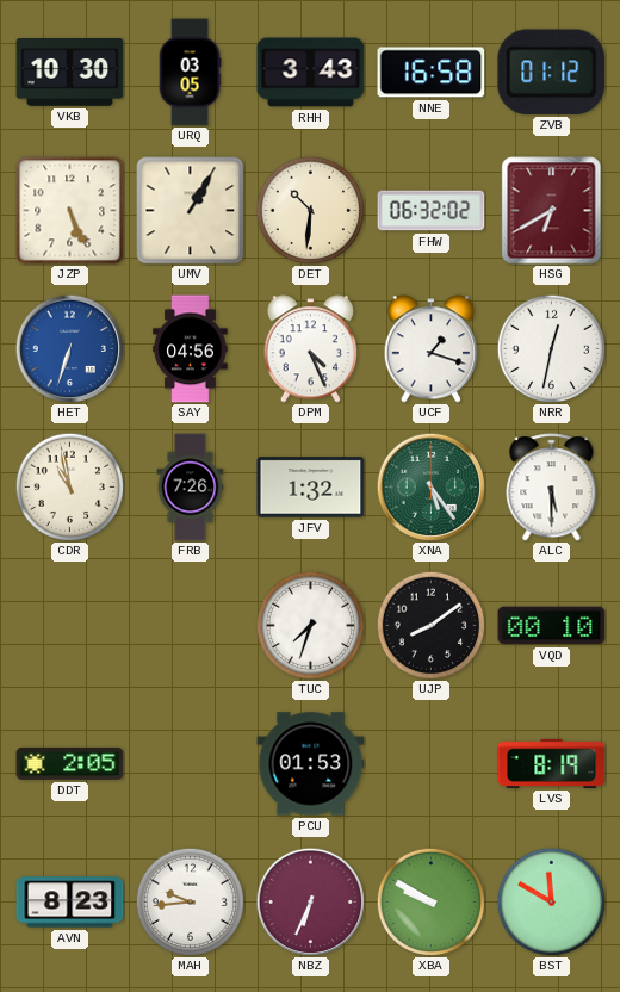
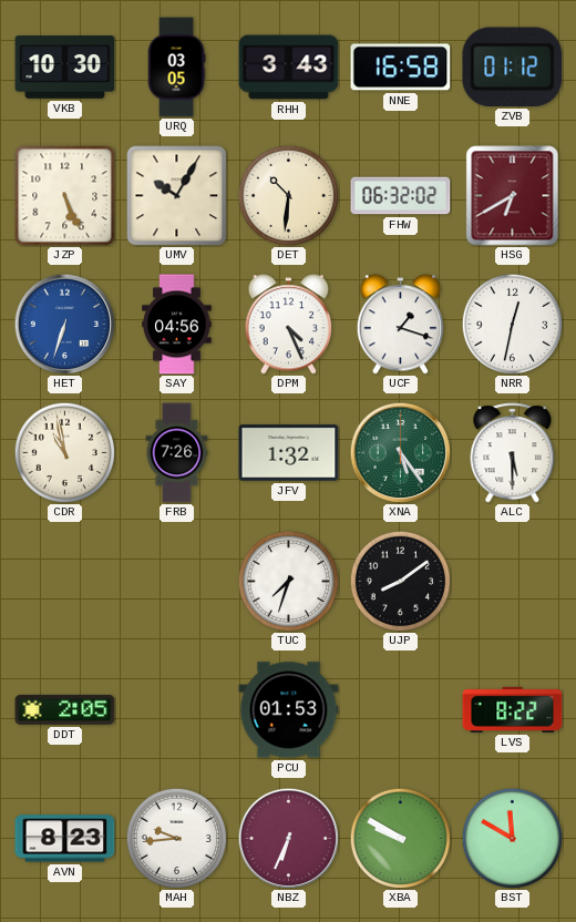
UMV: 1:05 -> 10:05 (177, 196)
VQD: 00:10 -> none (552, 626)
LVS: 8:19 -> 8:22 (513, 709)
